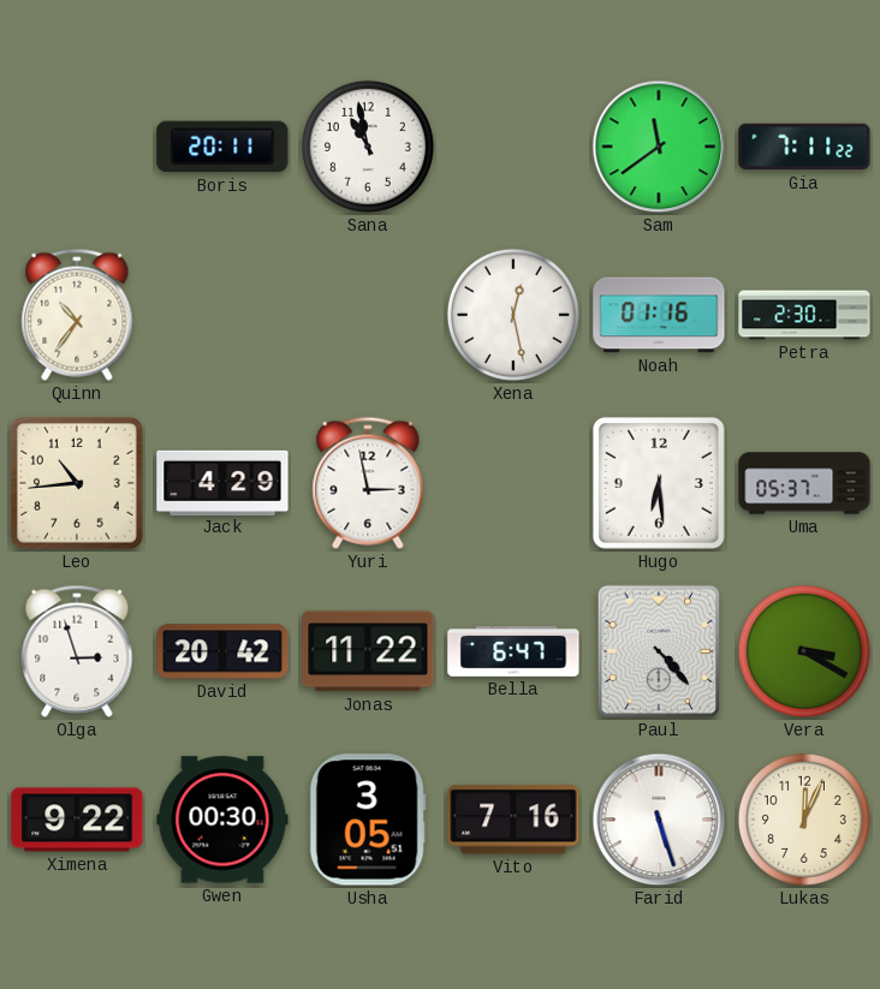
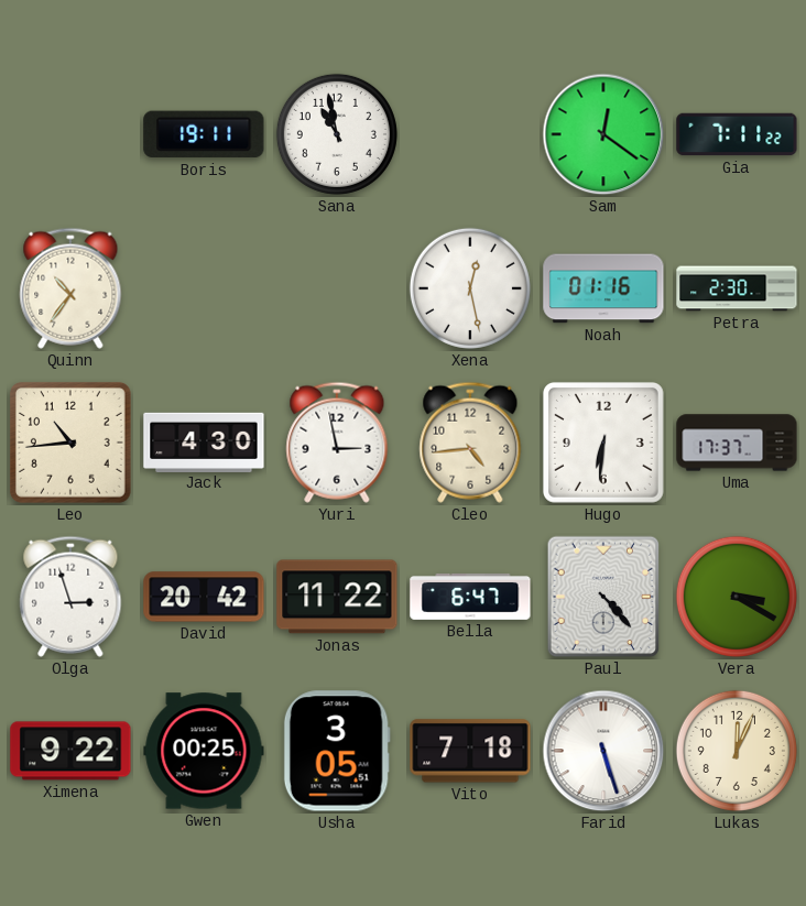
Boris: 20:11 -> 19:11 (204, 134)
Sam: 11:39 -> 12:21 (603, 134)
Jack: 4:29 -> 4:30 (204, 441)
Cleo: none -> 4:44 (470, 443)
Hugo: 6:29 -> 6:31 (603, 443)
Uma: 05:37 -> 17:37 (737, 443)
Gwen: 00:30 -> 00:25 (204, 751)
Vito: 7:16 -> 7:18 (470, 751)
